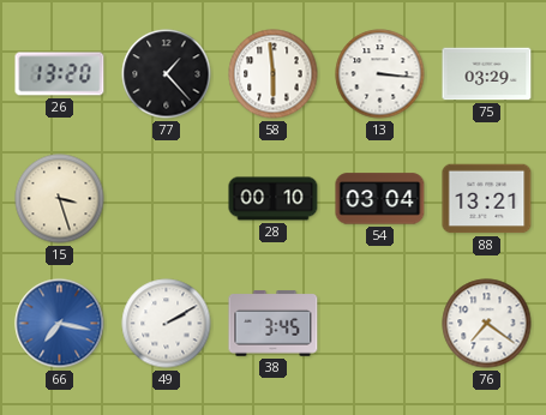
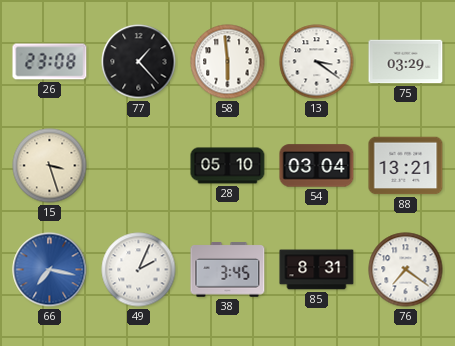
26: 13:20 -> 23:08 (50, 62)
13: 3:16 -> 3:21 (317, 62)
28: 00:10 -> 05:10 (228, 166)
49: 2:10 -> 2:04 (139, 270)
85: none -> 8:31 (317, 270)
